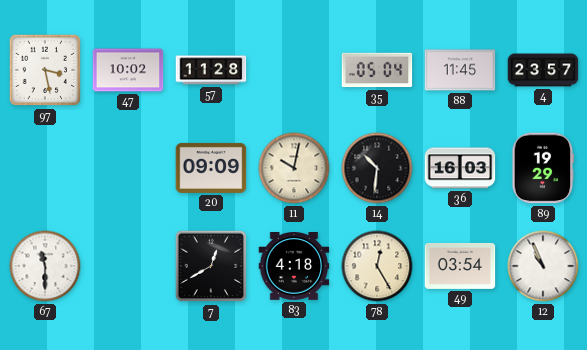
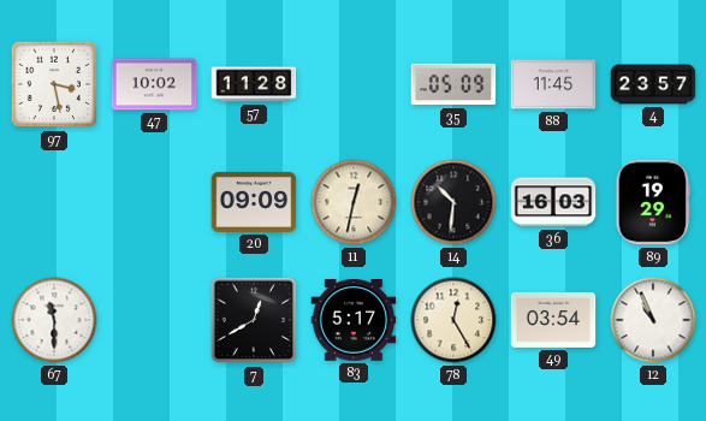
35: 05:04 -> 05:09 (453, 84)
11: 10:02 -> 12:32 (354, 202)
83: 4:18 -> 5:17 (354, 321)
